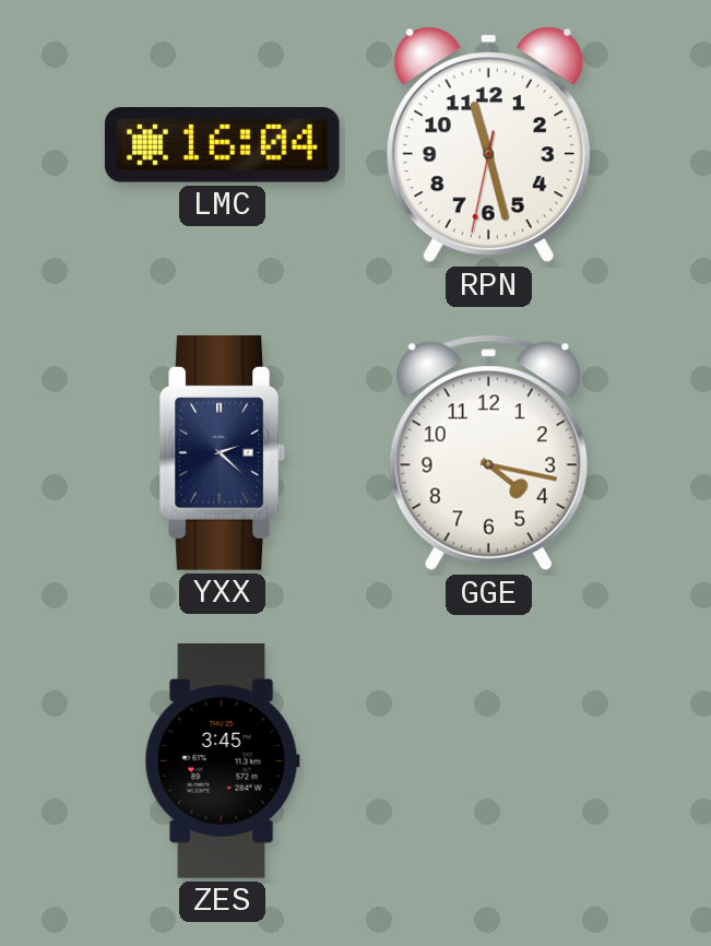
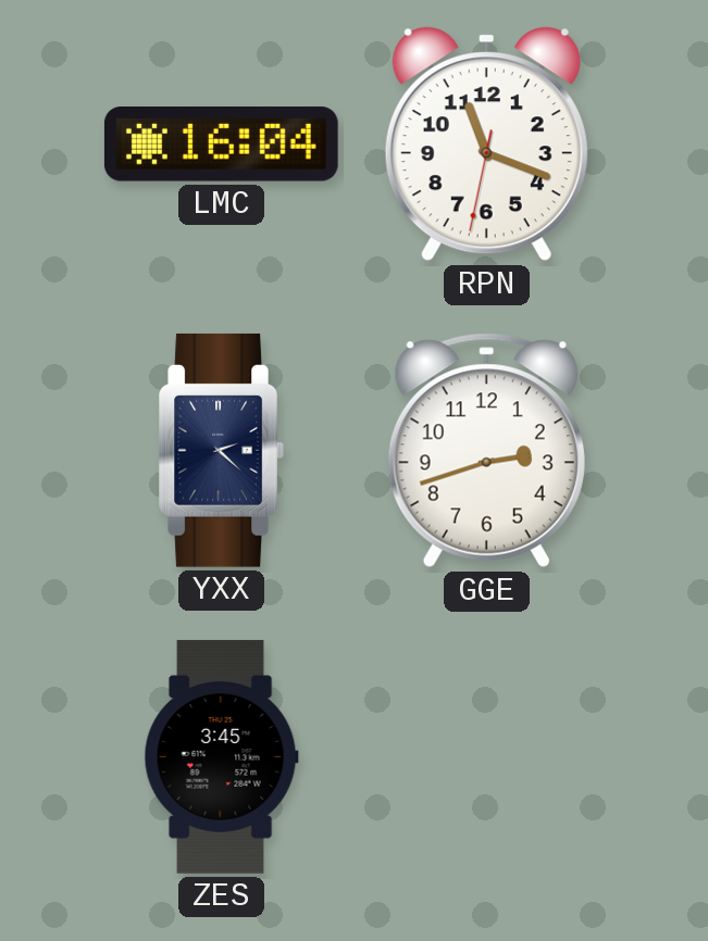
RPN: 11:27 -> 11:18 (486, 145)
GGE: 4:17 -> 2:42 (486, 451)
